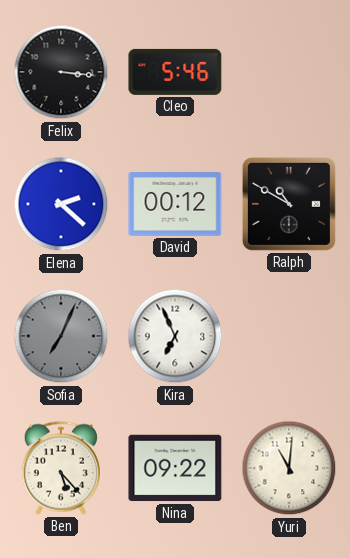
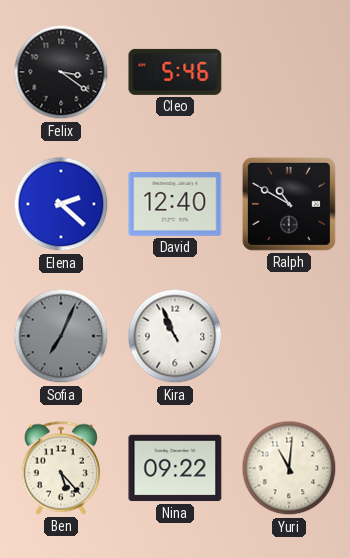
Felix: 3:16 -> 3:21 (61, 72)
David: 00:12 -> 12:40 (175, 204)
Kira: 6:56 -> 10:56 (175, 336)
